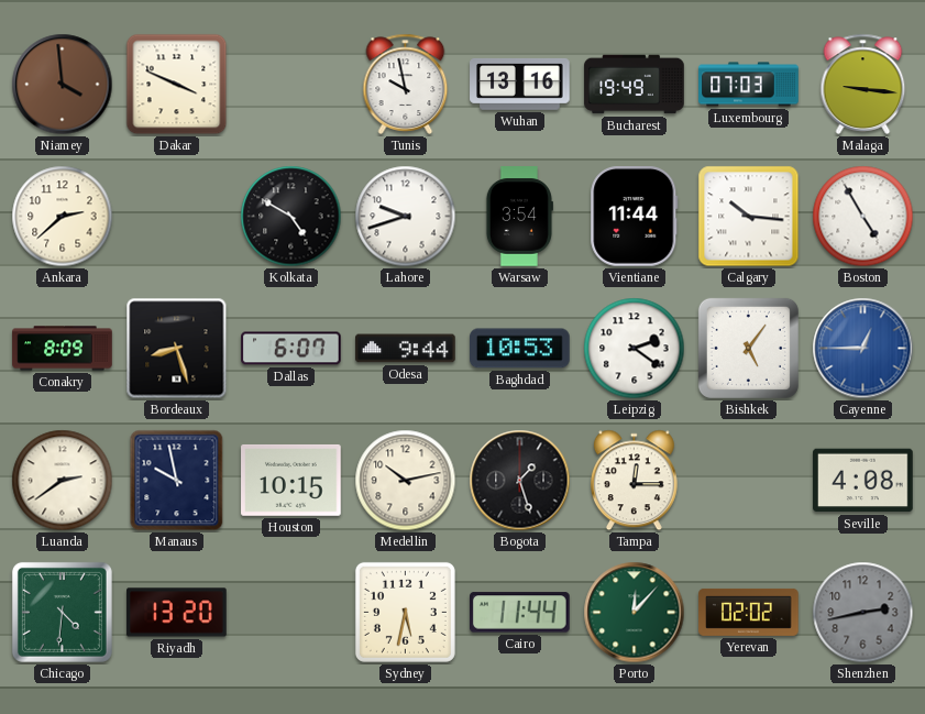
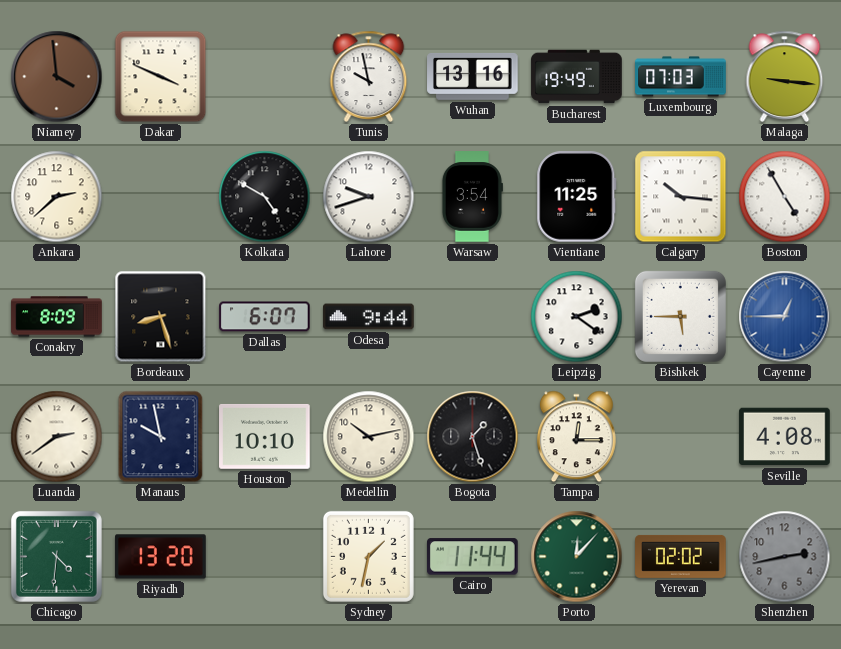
Vientiane: 11:44 -> 11:25 (577, 197)
Baghdad: 10:53 -> none (520, 349)
Bishkek: 5:06 -> 5:45 (680, 316)
Houston: 10:15 -> 10:10 (265, 437)
Sydney: 5:32 -> 1:32 (368, 556)
